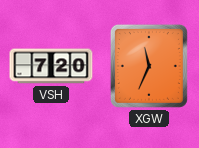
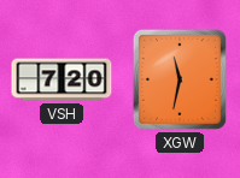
XGW: 11:34 -> 11:32 (180, 79)
